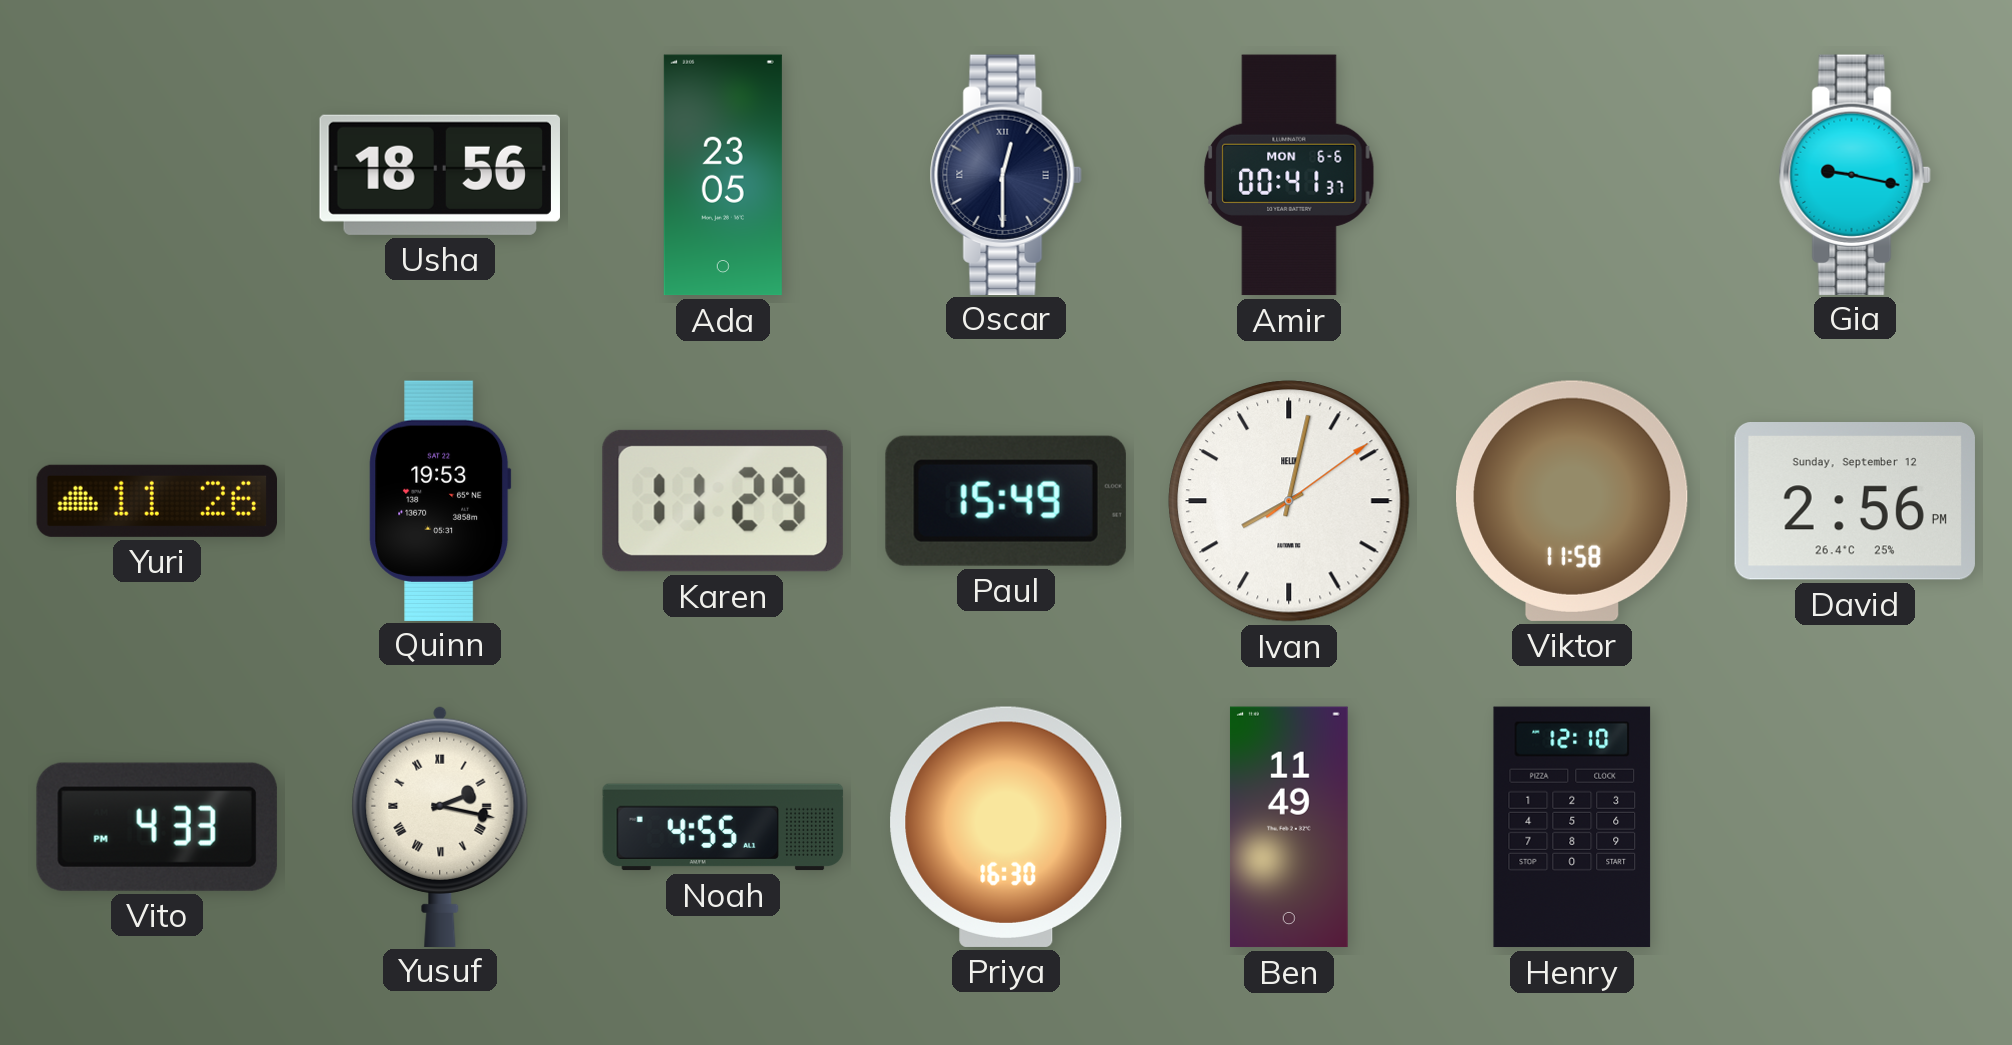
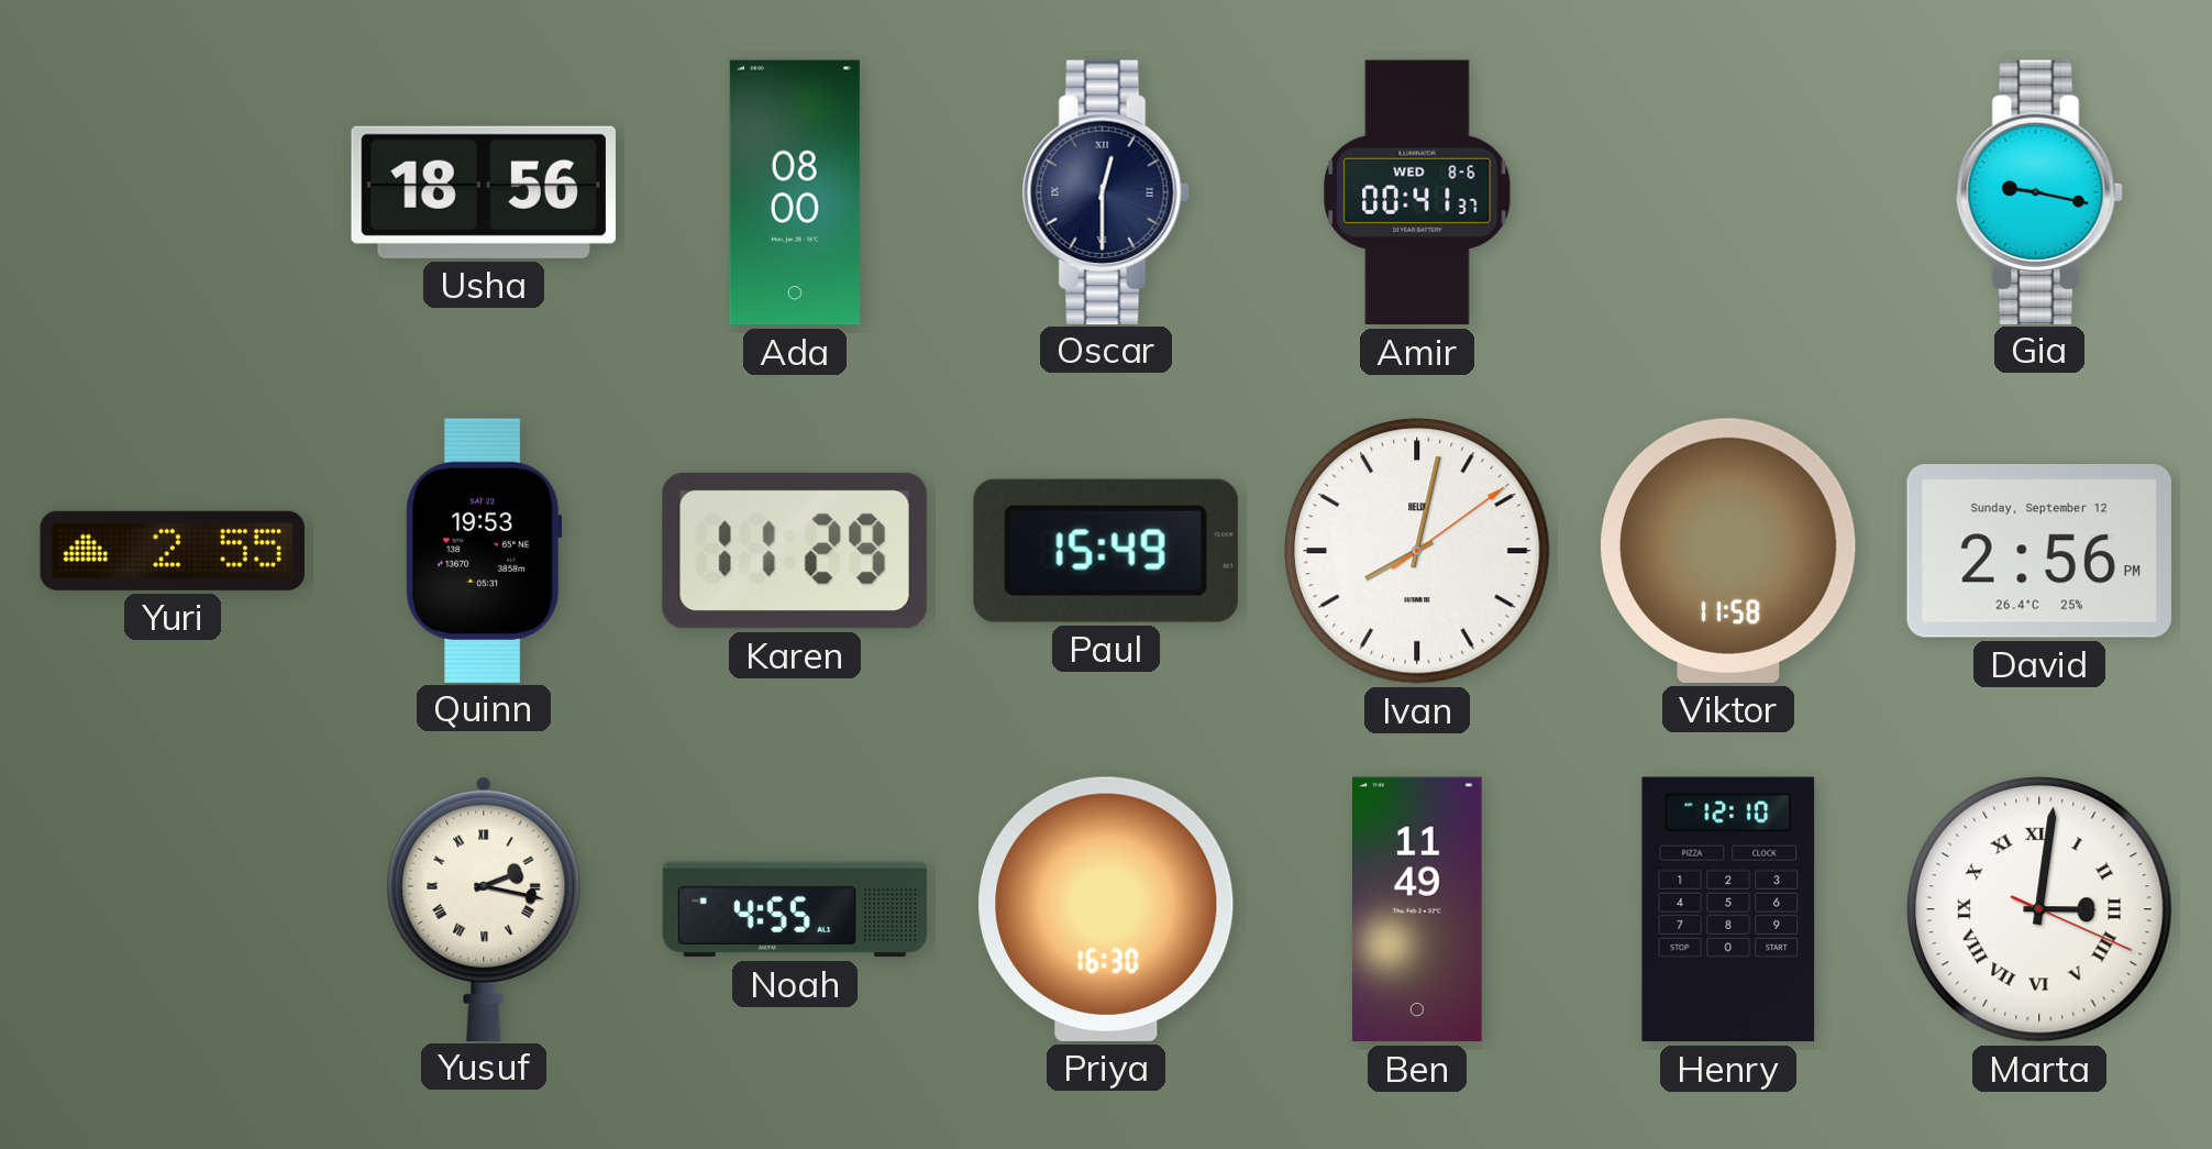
Ada: 23:05 -> 08:00 (795, 192)
Amir date: MON 6-6 -> WED 8-6 (1417, 192)
Yuri: 11:26 -> 2:55 (172, 551)
Vito: 4:33 -> none (157, 827)
Marta: none -> 3:01 (2039, 909)
